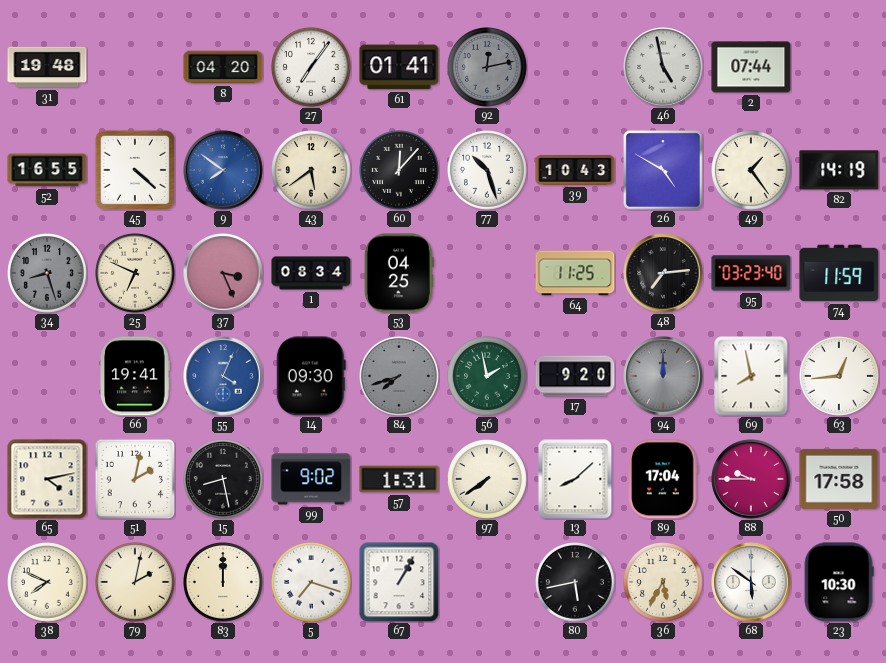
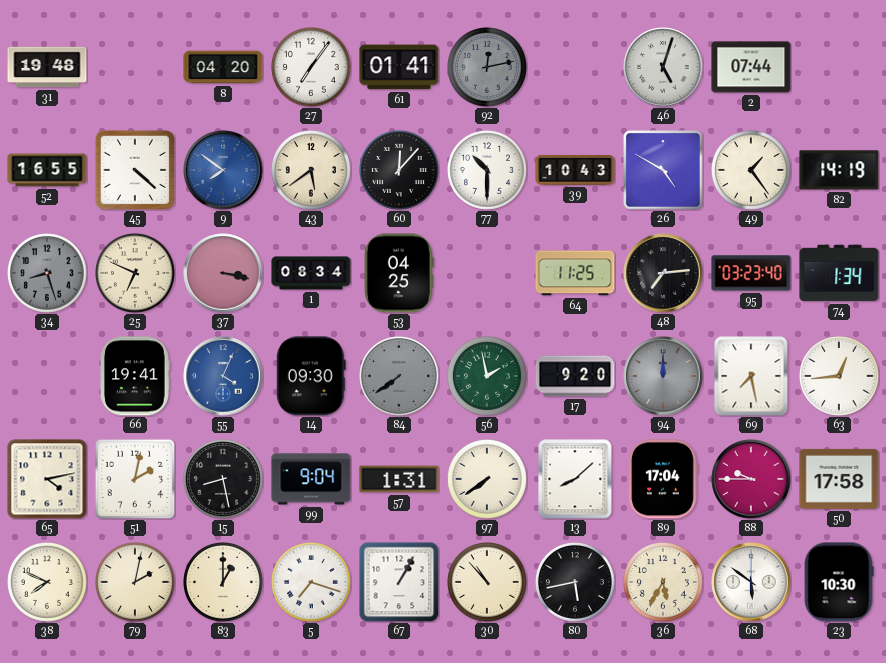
46: 4:58 -> 5:03 (663, 67)
77: 10:27 -> 10:30 (488, 171)
37: 3:26 -> 3:17 (223, 273)
74: 11:59 -> 1:34 (839, 273)
84: 7:42 -> 7:39 (400, 377)
69: 7:58 -> 7:28 (751, 376)
99: 9:02 -> 9:04 (311, 479)
83: 12:00 -> 1:00 (224, 583)
30: none -> 10:53 (488, 583)
